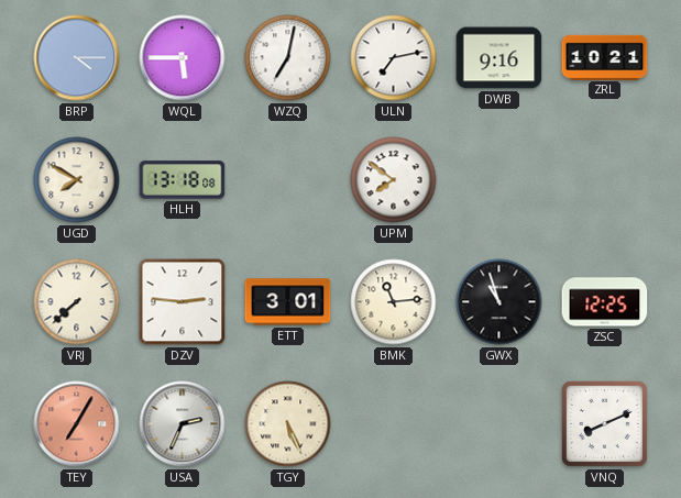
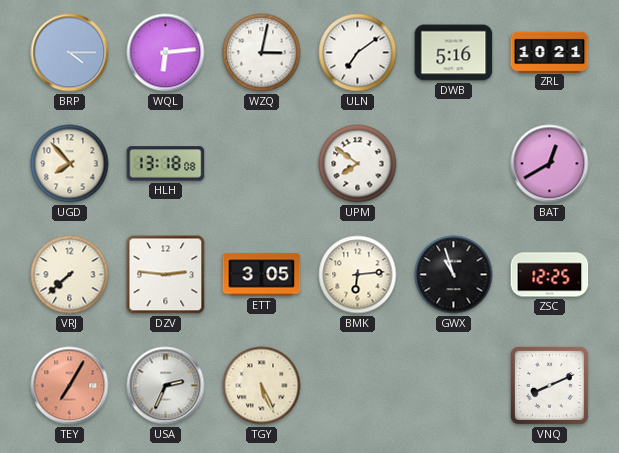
WQL: 5:45 -> 6:14 (166, 53)
WZQ: 7:02 -> 3:02 (262, 53)
ULN: 7:13 -> 7:09 (358, 53)
DWB: 9:16 -> 5:16 (454, 53)
UGD: 7:50 -> 7:53 (70, 164)
BAT: none -> 12:40 (550, 164)
ETT: 3:01 -> 3:05 (262, 275)
BMK: 11:14 -> 6:14 (358, 275)
